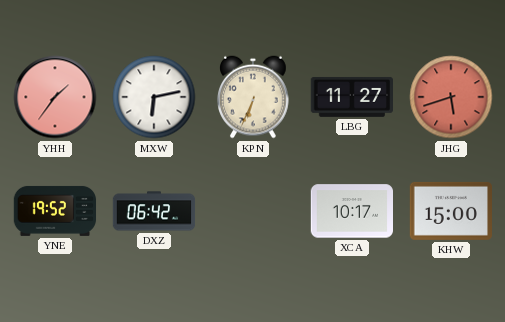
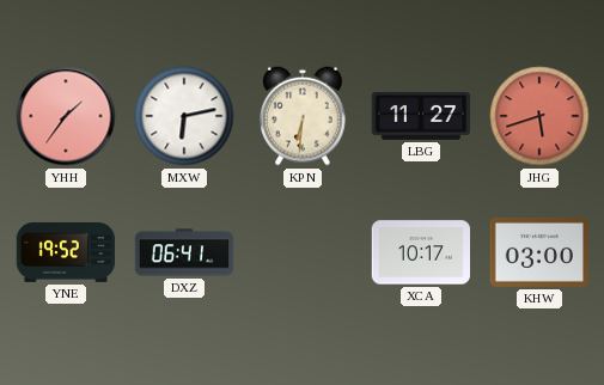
KPN: 6:34 -> 6:31 (304, 116)
DXZ: 06:42 -> 06:41 (184, 252)
KHW: 15:00 -> 03:00 (538, 252)
